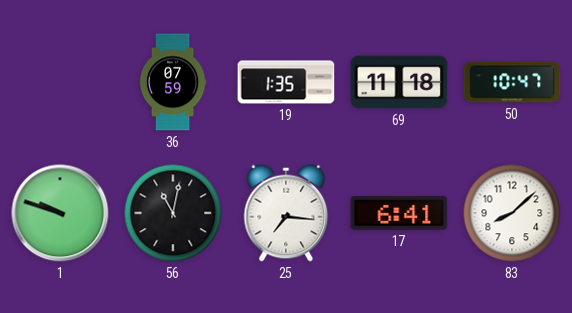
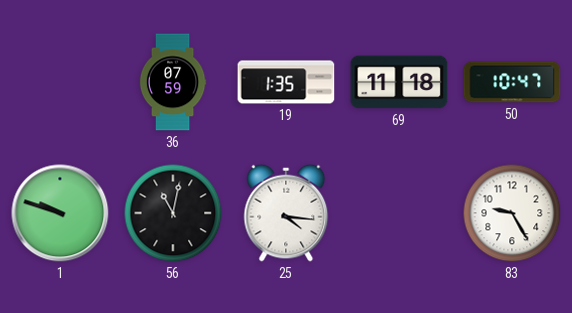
25: 7:16 -> 4:16 (286, 213)
17: 6:41 -> none (399, 214)
83: 8:08 -> 9:25 (512, 213)
